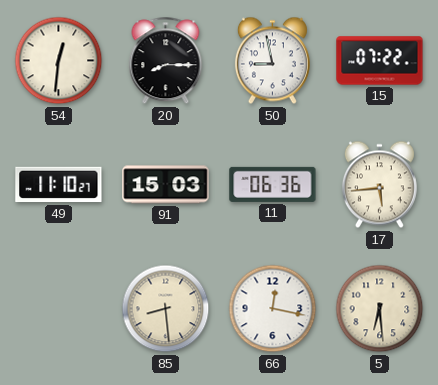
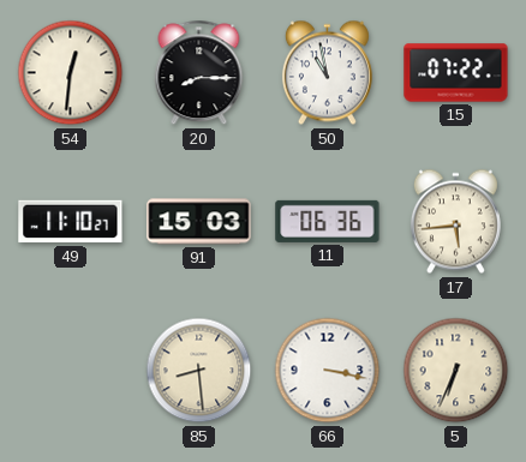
50: 8:58 -> 10:58 (327, 73)
66: 12:17 -> 3:17 (328, 371)
5: 6:29 -> 6:34 (456, 371)
